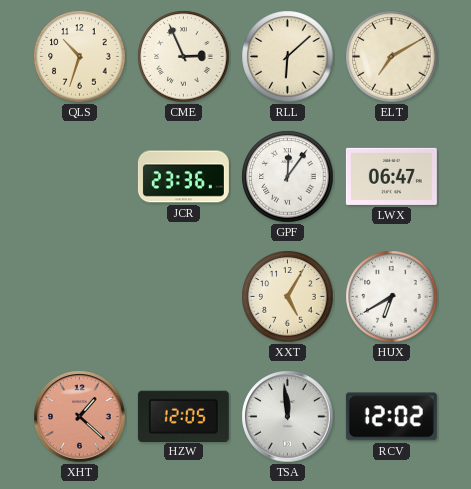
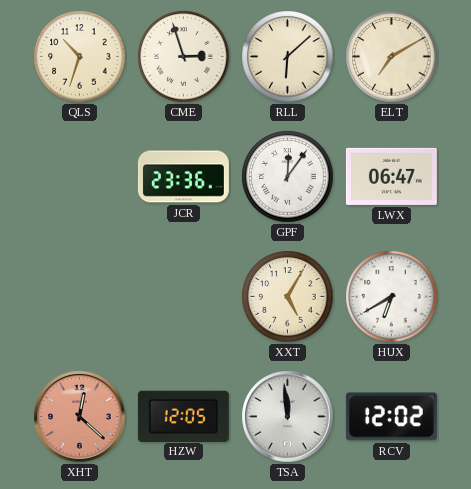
CME: 2:56 -> 2:57 (184, 57)
XHT: 1:22 -> 12:22 (80, 417)
